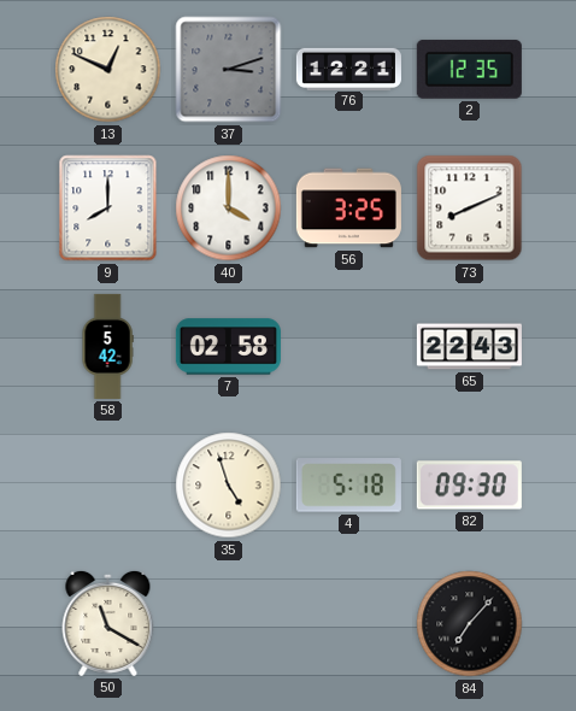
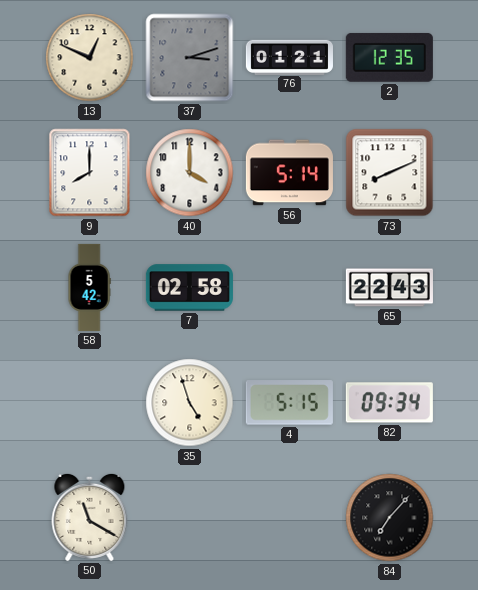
76: 12:21 -> 01:21 (289, 57)
56: 3:25 -> 5:14 (289, 173)
4: 5:18 -> 5:15 (289, 403)
82: 09:30 -> 09:34 (389, 403)
